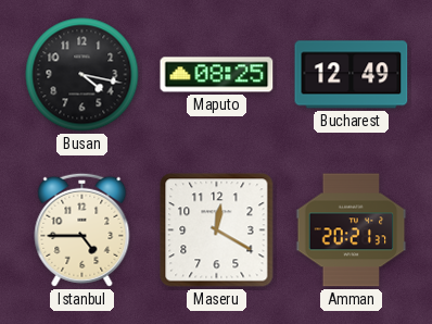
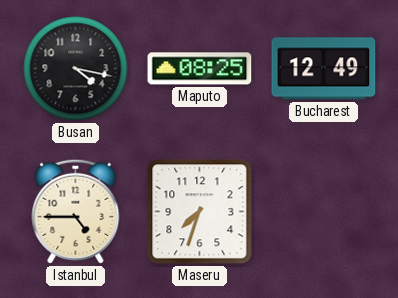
Maseru: 12:20 -> 7:33 (200, 212)
Amman: 20:21 -> none (352, 230)
